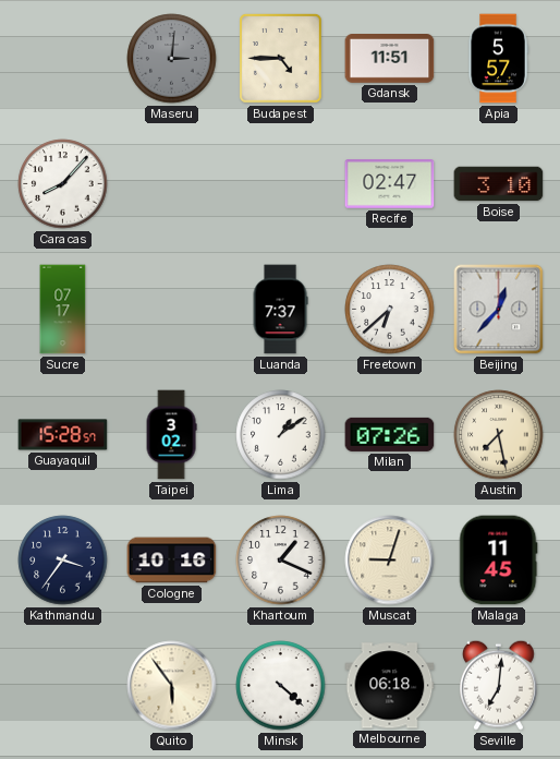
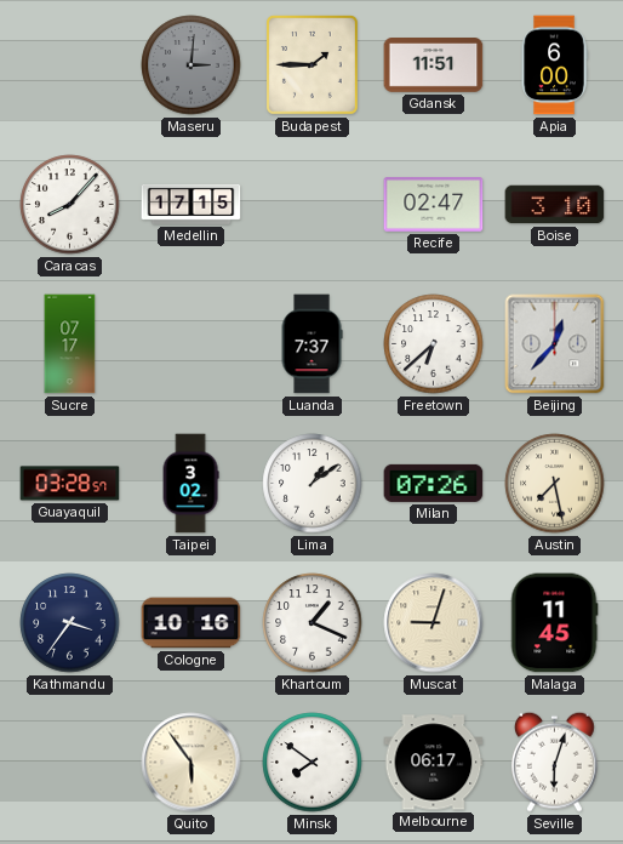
Budapest: 4:45 -> 1:45 (311, 65)
Apia: 5:57 -> 6:00 (554, 65)
Medellin: none -> 17:15 (192, 204)
Guayaquil: 15:28 -> 03:28 (70, 484)
Minsk: 4:22 -> 7:51 (313, 763)
Melbourne: 06:18 -> 06:17 (434, 763)
Seville: 7:01 -> 6:03 (555, 762)
